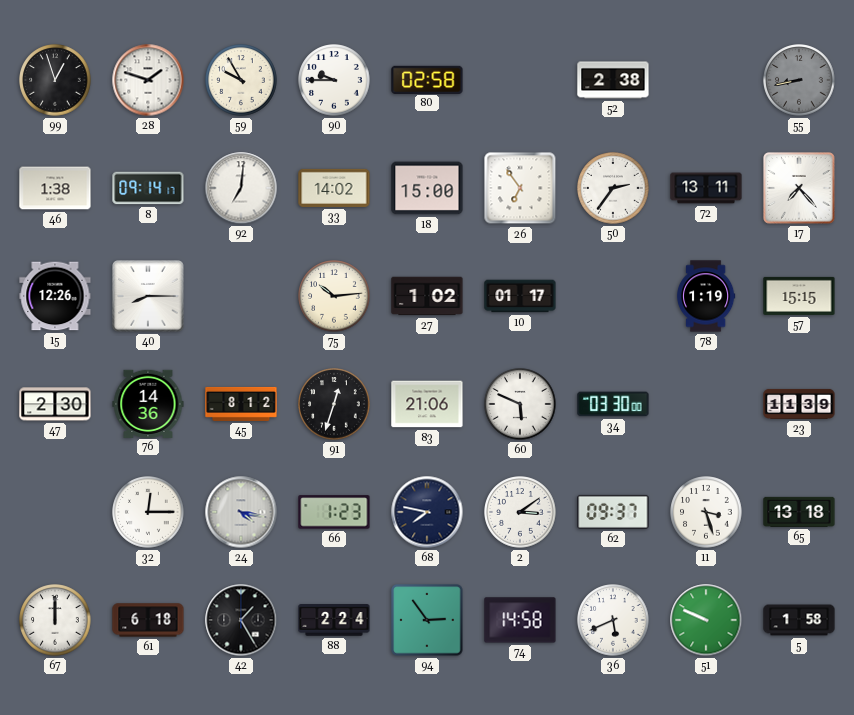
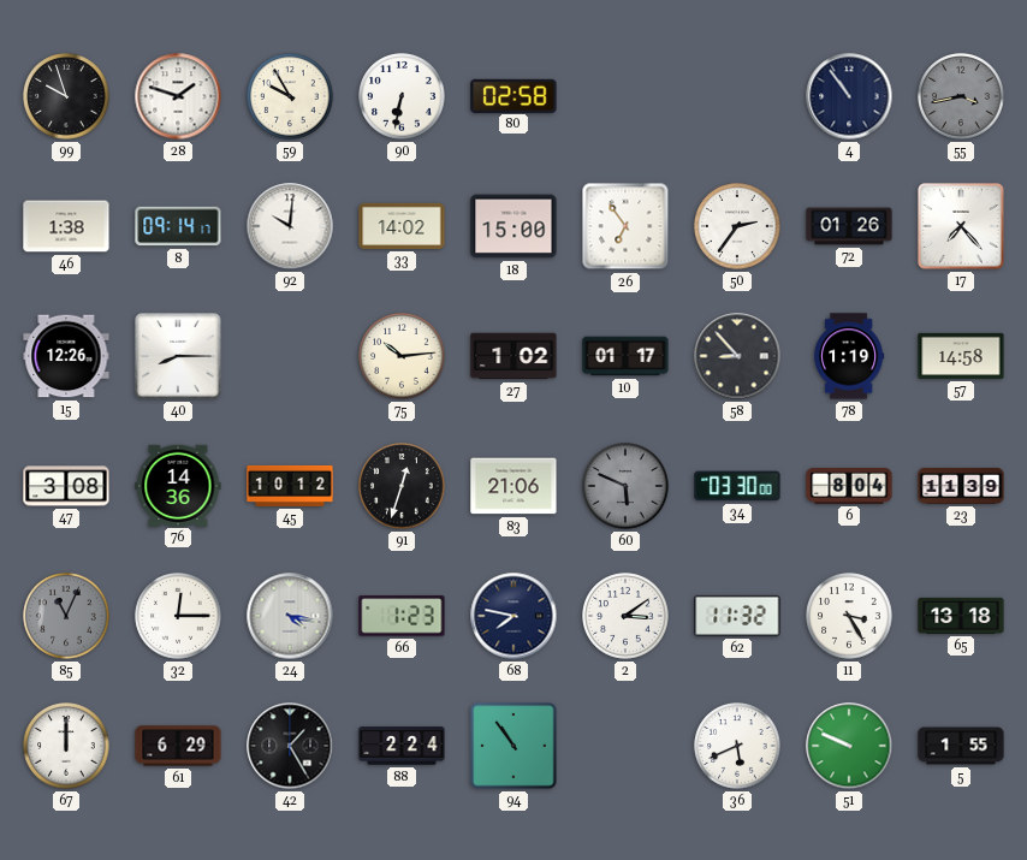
99: 12:57 -> 9:57 (66, 96)
90: 9:45 -> 6:32 (402, 96)
52: 2:38 -> none (613, 80)
4: none -> 10:54 (849, 96)
55: 8:43 -> 3:43 (961, 96)
92: 7:01 -> 10:01 (290, 226)
72: 13:11 -> 01:26 (849, 226)
58: none -> 8:53 (737, 356)
57: 15:15 -> 14:58 (961, 356)
47: 2:30 -> 3:08 (66, 486)
45: 8:12 -> 10:12 (290, 486)
60 dial: white -> grey (625, 486)
6: none -> 8:04 (849, 486)
85: none -> 11:04 (66, 616)
62: 09:37 -> 11:32 (737, 616)
11: 3:27 -> 3:25 (849, 616)
61: 6:18 -> 6:29 (178, 746)
94: 2:54 -> 10:54 (513, 746)
74: 14:58 -> none (520, 620)
5: 1:58 -> 1:55 (961, 746)
